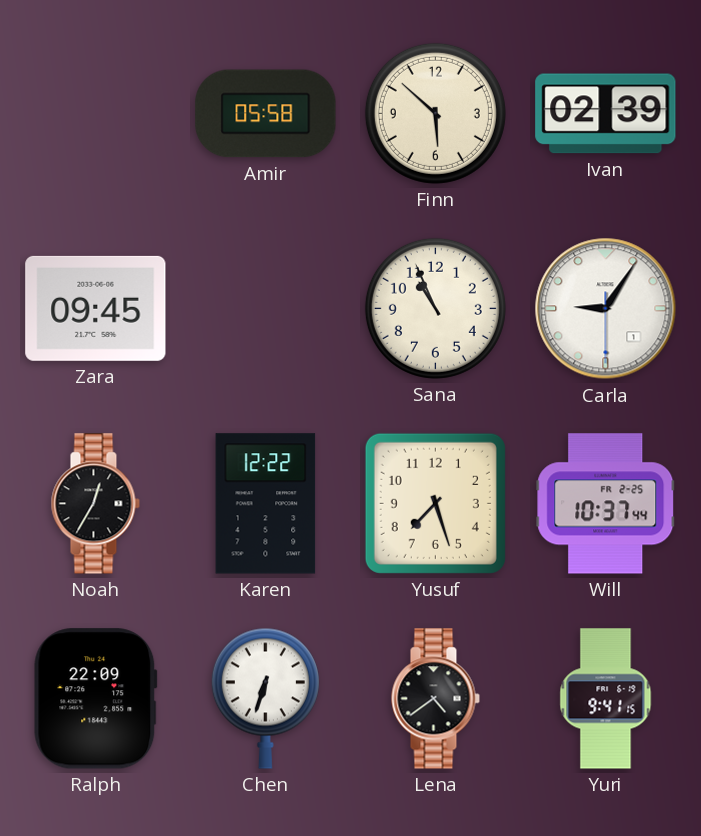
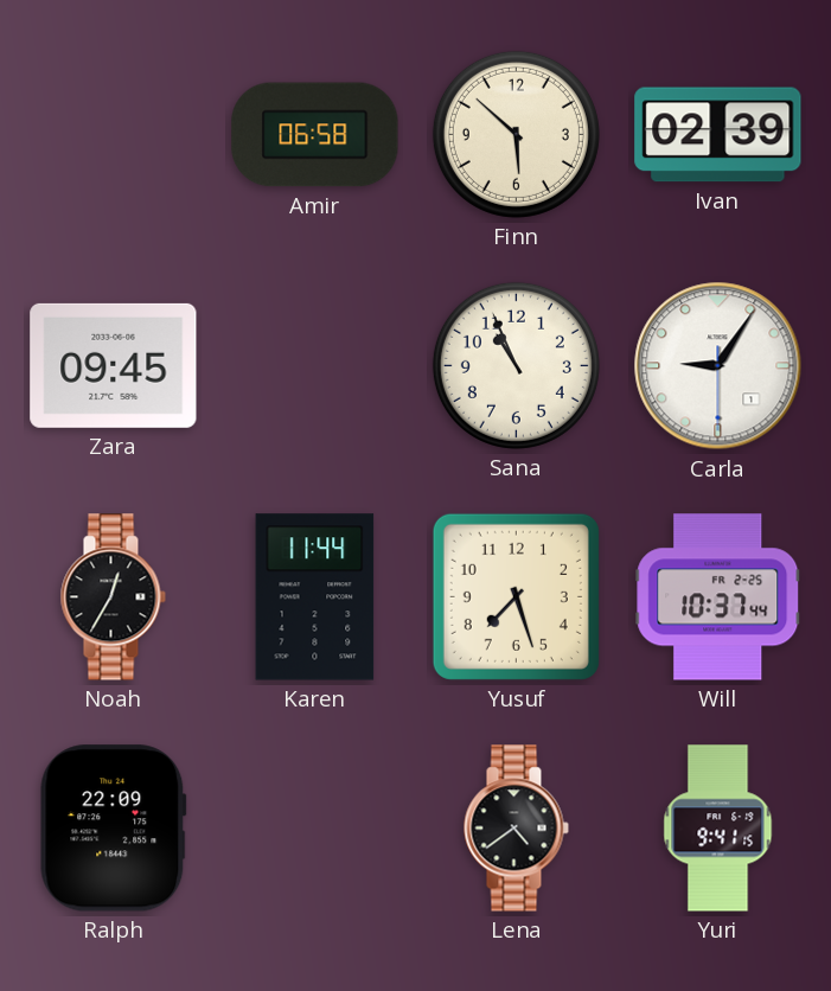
Amir: 05:58 -> 06:58 (315, 135)
Karen: 12:22 -> 11:44 (315, 597)
Chen: 6:33 -> none (265, 698)
